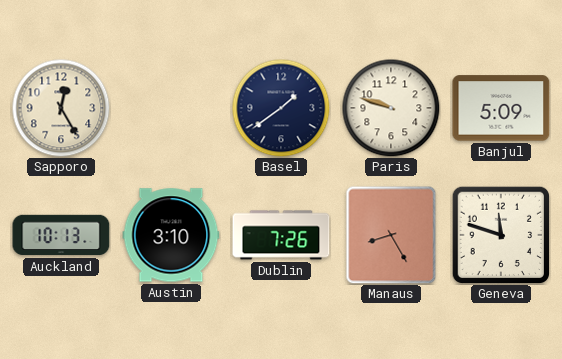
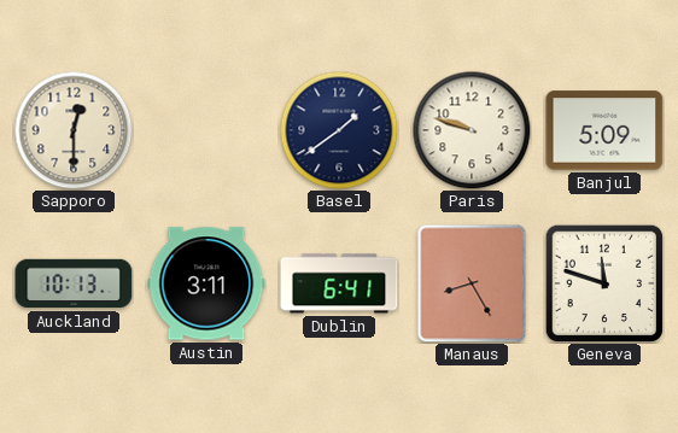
Sapporo: 12:25 -> 12:30 (74, 130)
Austin: 3:10 -> 3:11 (206, 283)
Dublin: 7:26 -> 6:41 (339, 283)
